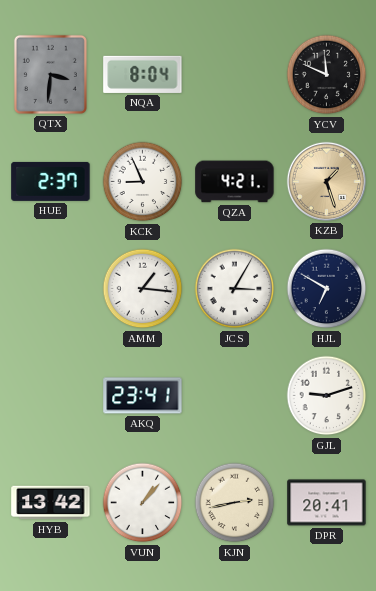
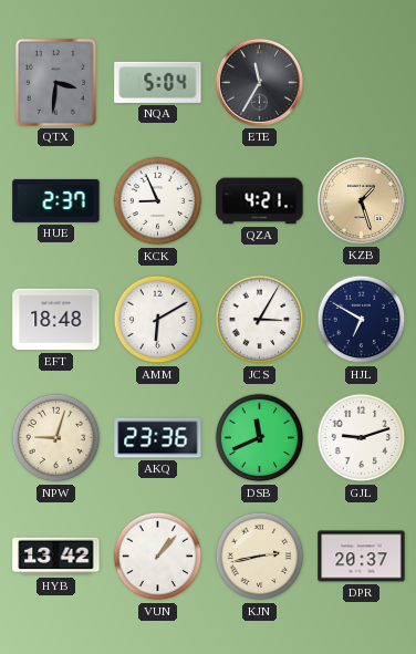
NQA: 8:04 -> 5:04 (158, 82)
ETE: none -> 11:35 (259, 82)
YCV: 11:49 -> none (327, 75)
EFT: none -> 18:48 (56, 320)
AMM: 1:16 -> 6:10 (158, 320)
NPW: none -> 9:03 (56, 438)
AKQ: 23:41 -> 23:36 (158, 438)
DSB: none -> 11:41 (260, 438)
DPR: 20:41 -> 20:37 (362, 557)
